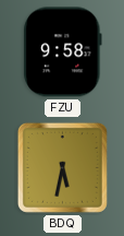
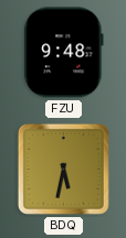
FZU: 9:58 -> 9:48 (64, 53)
